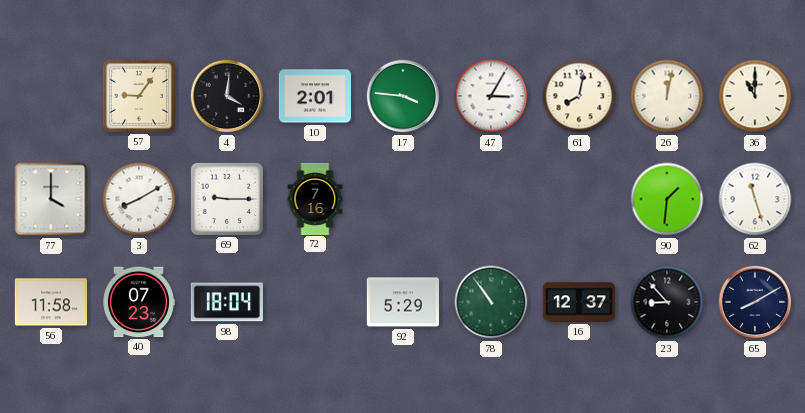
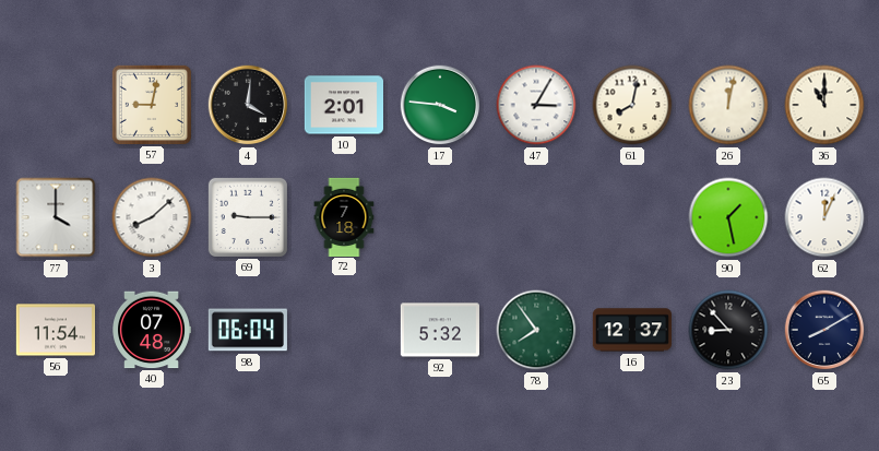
57: 9:06 -> 9:02 (152, 105)
3: 8:10 -> 8:08 (152, 217)
72: 7:16 -> 7:18 (344, 216)
90: 1:31 -> 1:28 (728, 217)
62: 11:27 -> 12:04 (824, 217)
56: 11:58 -> 11:54 (55, 330)
40: 07:23 -> 07:48 (152, 330)
98: 18:04 -> 06:04 (248, 330)
92: 5:29 -> 5:32 (440, 330)
78: 10:54 -> 7:54 (536, 330)
